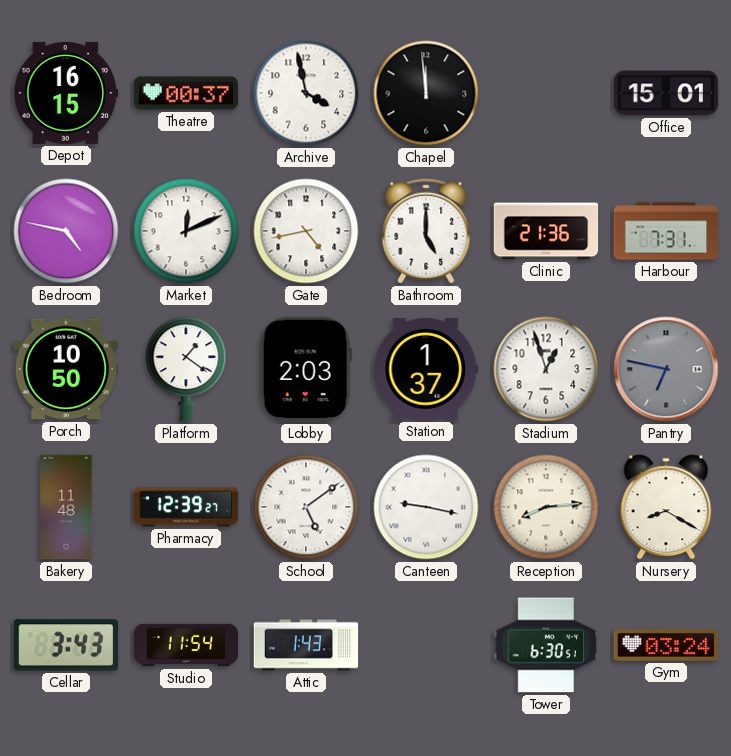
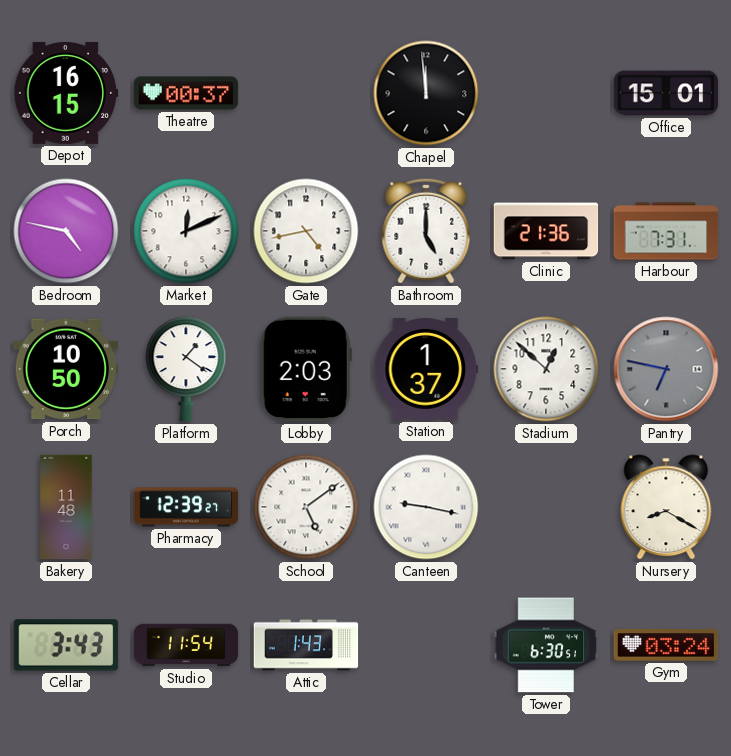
Archive: 3:58 -> none (306, 93)
Stadium: 12:57 -> 12:52 (546, 369)
Reception: 8:14 -> none (546, 507)
